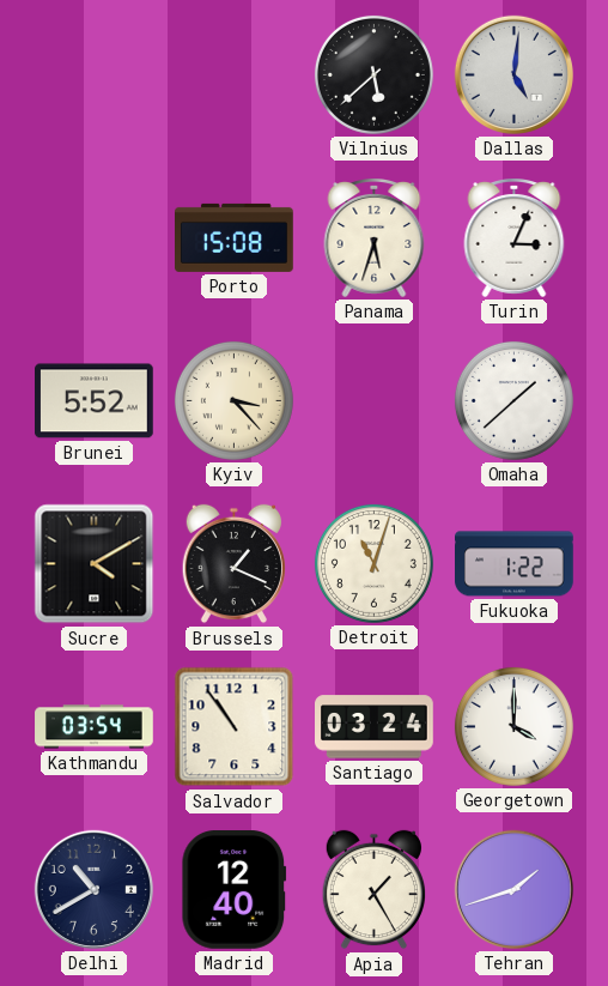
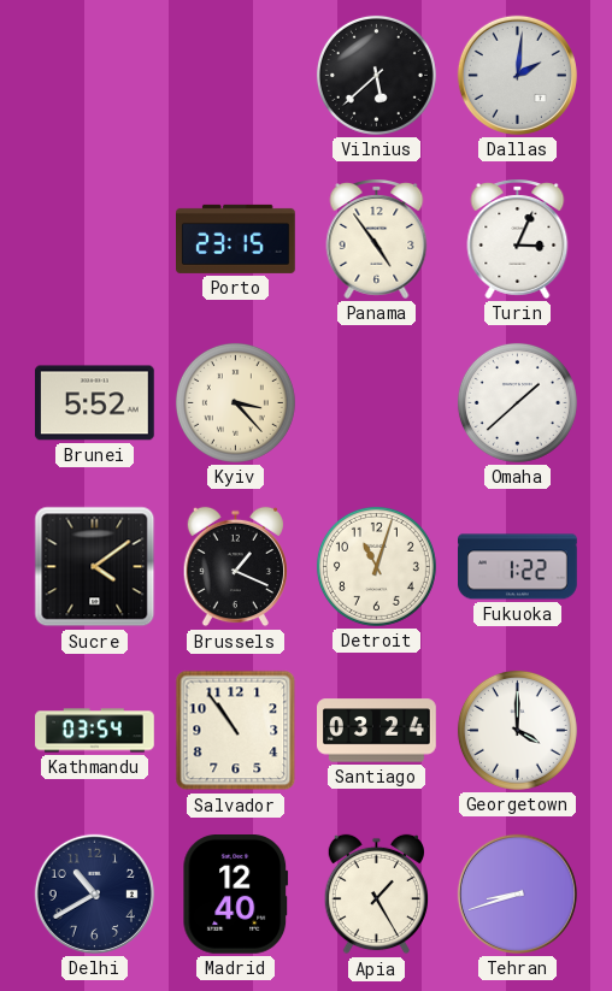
Dallas: 5:01 -> 2:01 (517, 75)
Porto: 15:08 -> 23:15 (236, 238)
Panama: 5:33 -> 4:54 (377, 240)
Sucre: 4:10 -> 4:09 (95, 567)
Tehran: 1:42 -> 8:42 (517, 893)
